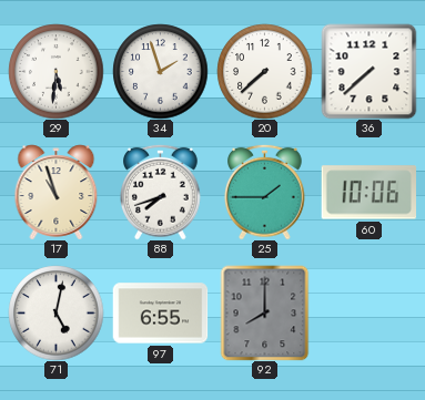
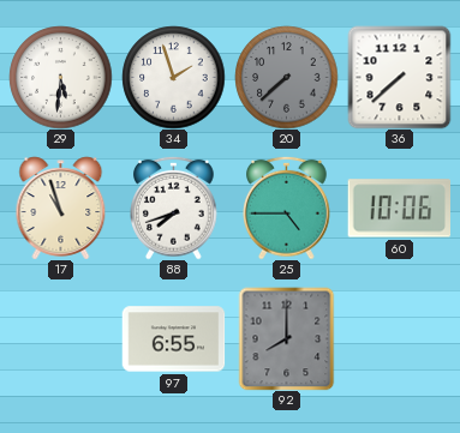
20 dial: white -> grey (286, 77)
25: 1:45 -> 4:45 (287, 208)
71: 5:02 -> none (55, 312)
